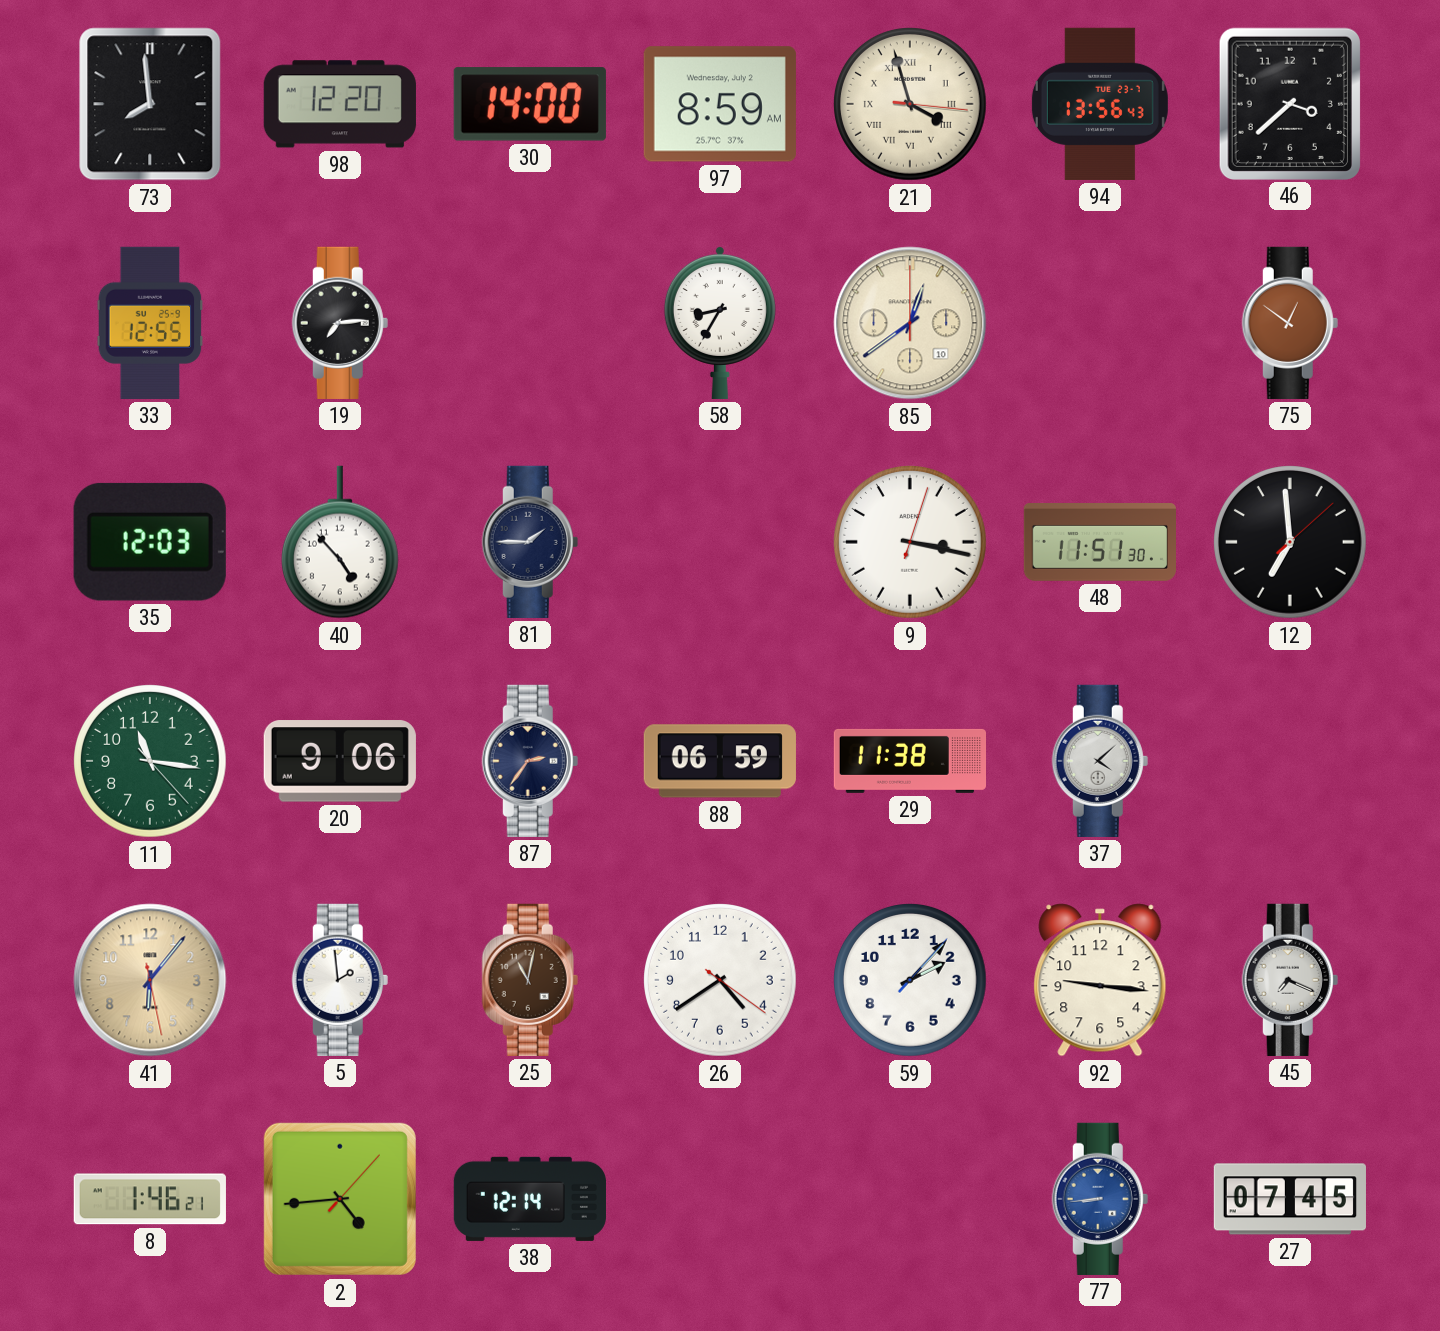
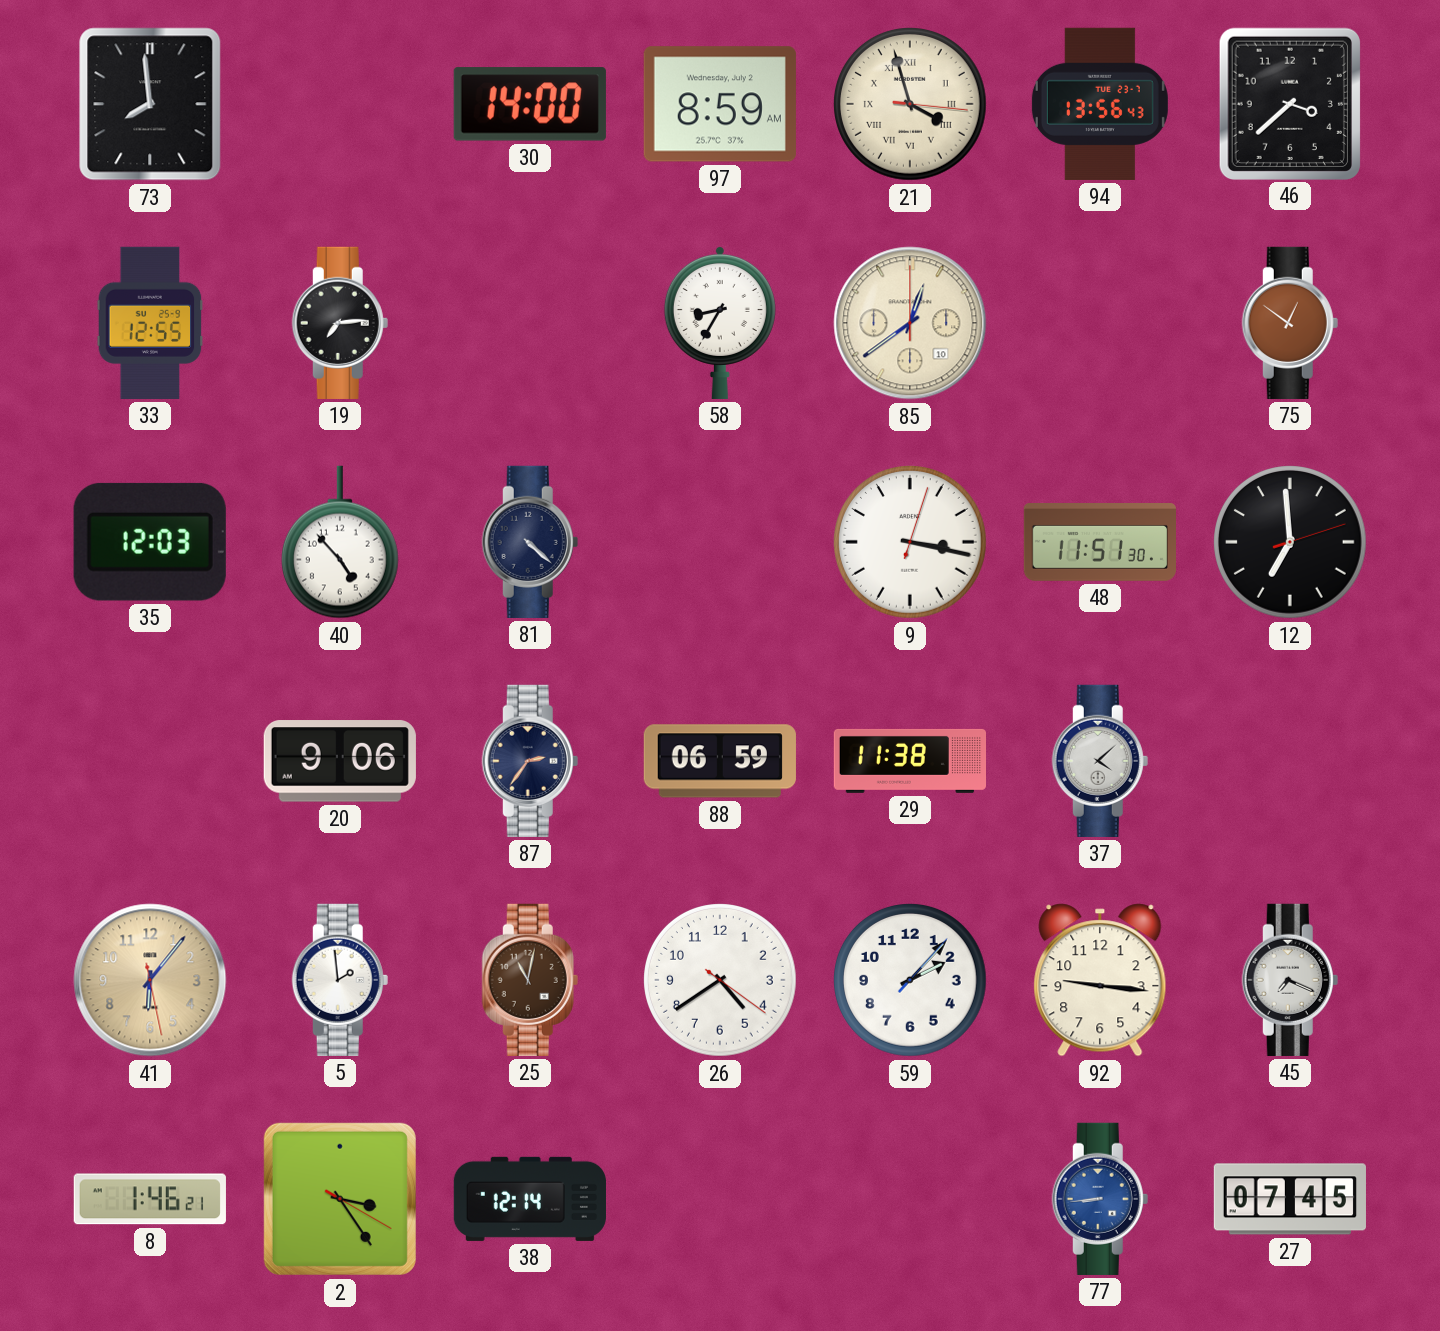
98: 12:20 -> none (340, 104)
81: 1:45 -> 4:22 (530, 542)
12: 6:59:08 -> 6:59:12 (1291, 543)
11: 11:16 -> none (151, 762)
2: 4:44 -> 3:24 (340, 1199)
